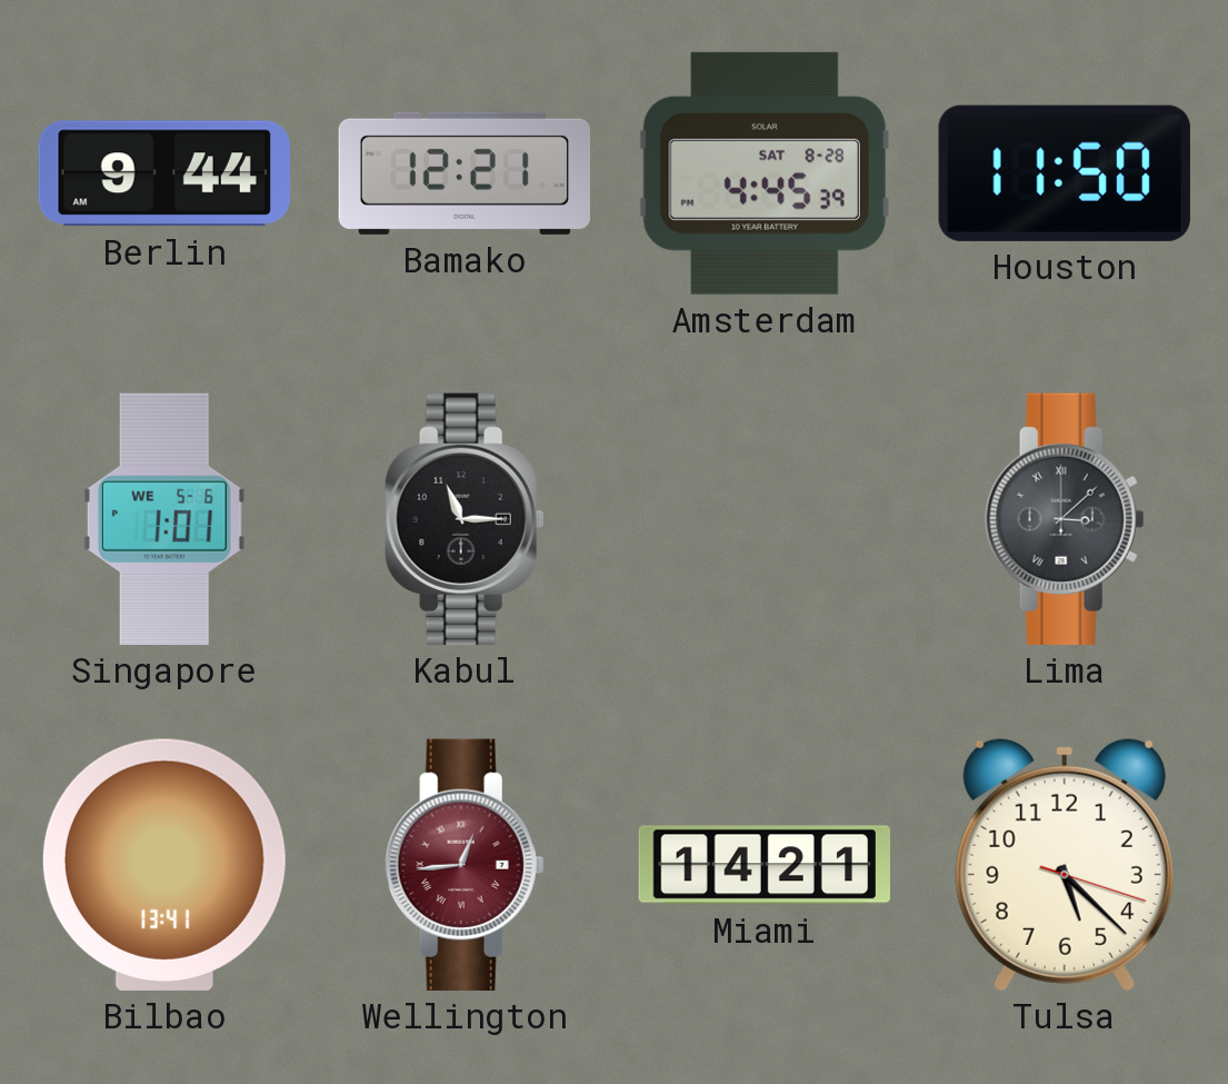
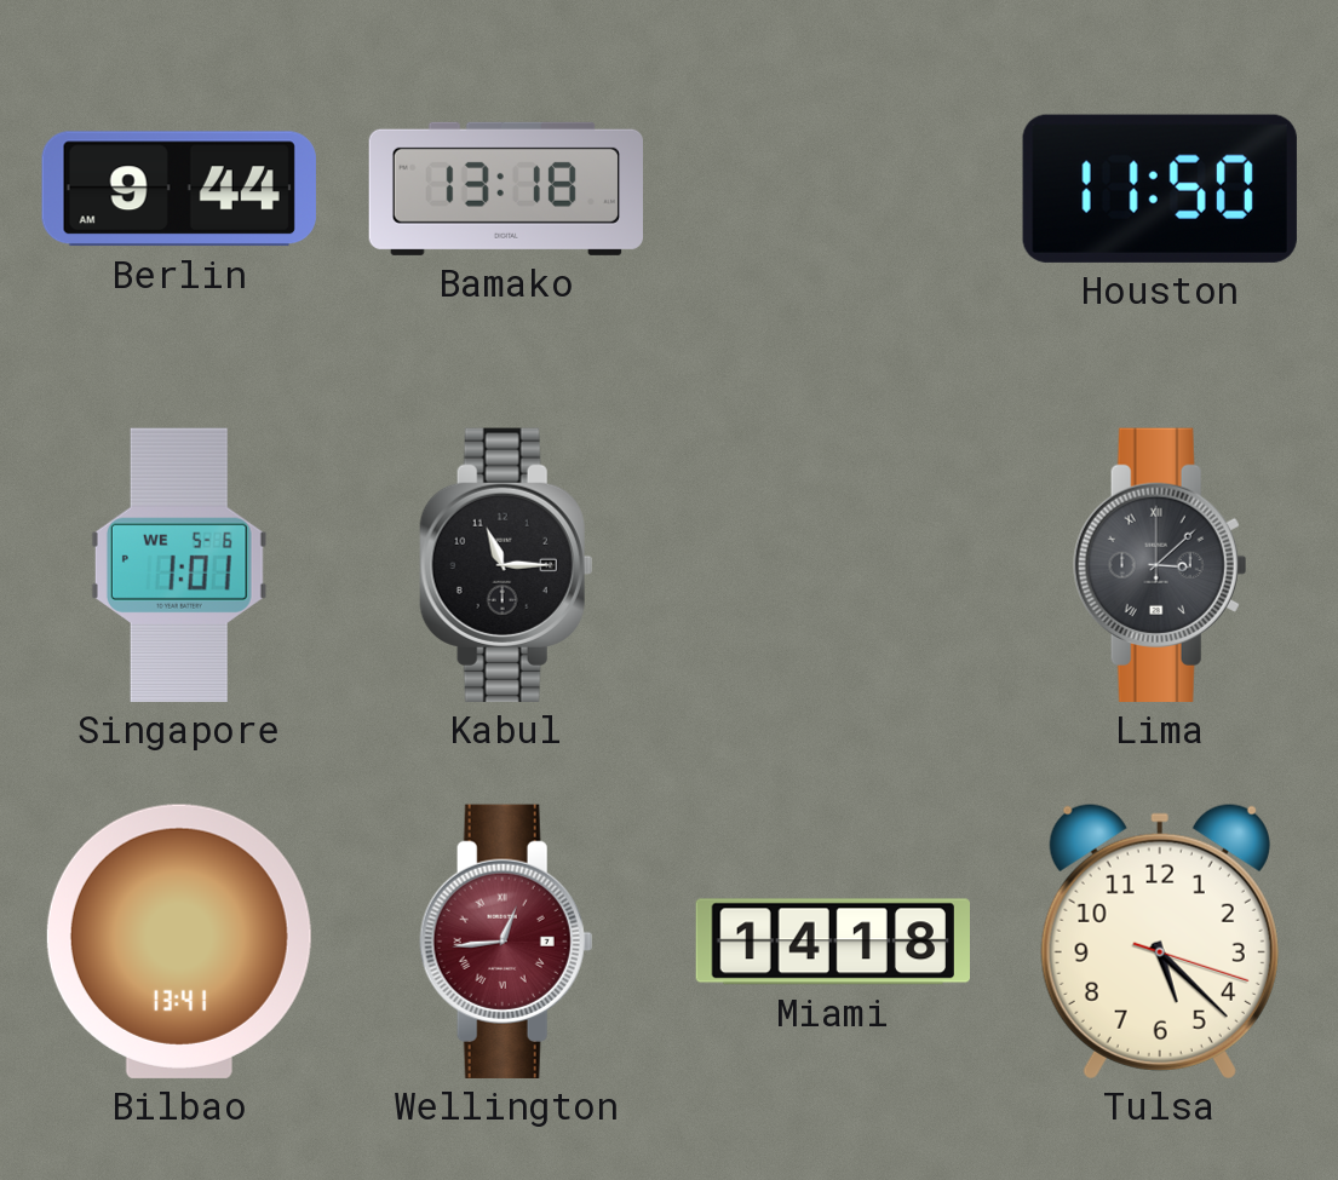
Bamako: 12:21 -> 13:18 (505, 189)
Amsterdam: 4:45 -> none (765, 173)
Miami: 14:21 -> 14:18 (832, 942)
